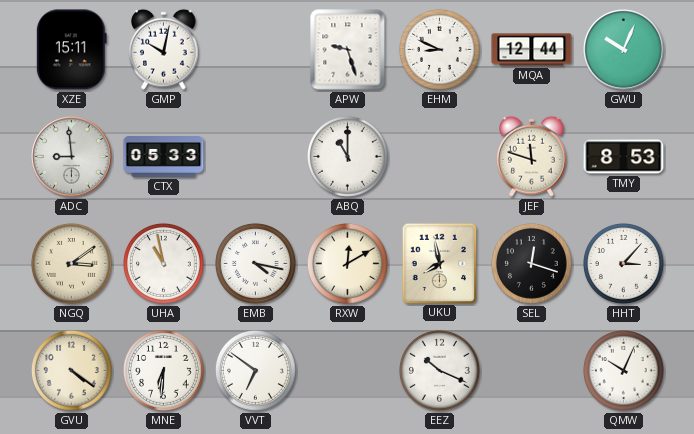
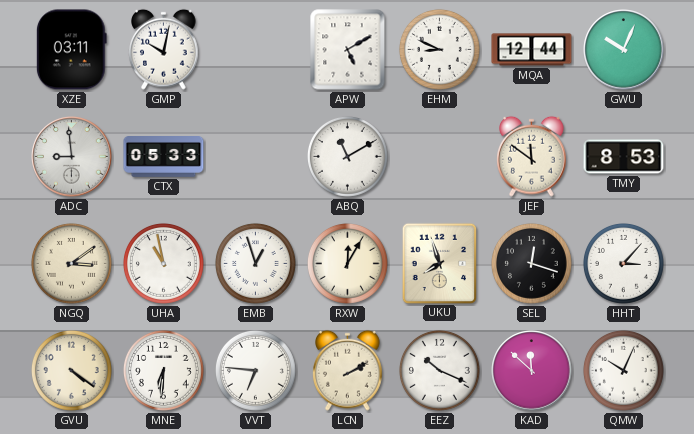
XZE: 15:11 -> 03:11 (71, 50)
APW: 9:27 -> 5:10 (348, 50)
ABQ: 11:00 -> 11:10 (347, 156)
JEF: 11:48 -> 11:51 (532, 156)
EMB: 4:17 -> 12:57 (255, 263)
RXW: 12:10 -> 12:05 (347, 263)
UKU: 7:58 -> 7:57 (439, 263)
VVT: 6:51 -> 6:46 (255, 370)
LCN: none -> 2:10 (348, 370)
KAD: none -> 11:52 (532, 371)
